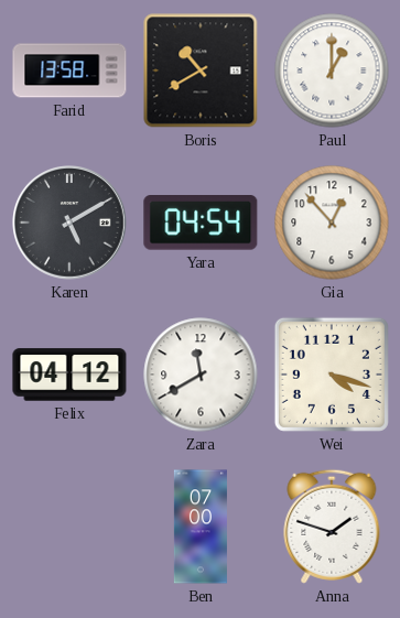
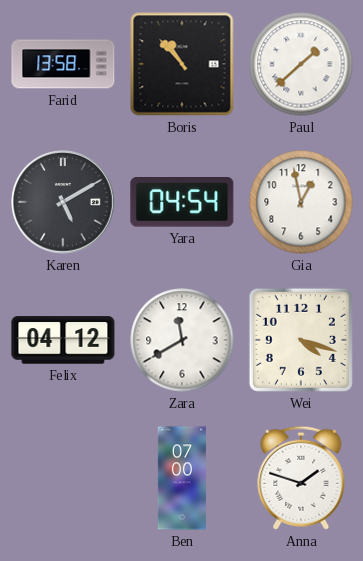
Boris: 10:40 -> 10:53 (182, 64)
Paul: 1:00 -> 1:38 (301, 64)
Gia: 12:53 -> 12:58 (301, 202)
